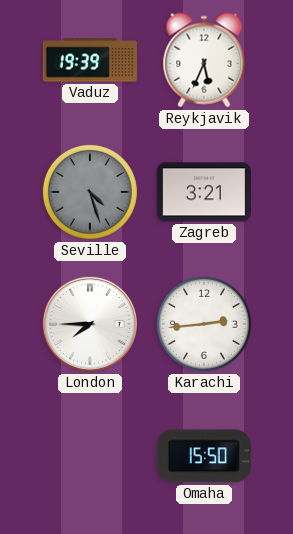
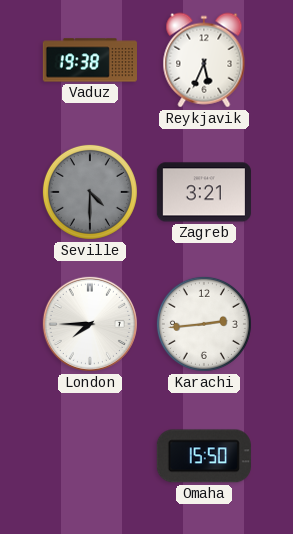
Vaduz: 19:39 -> 19:38 (90, 60)
Seville: 4:27 -> 4:30 (90, 192)
